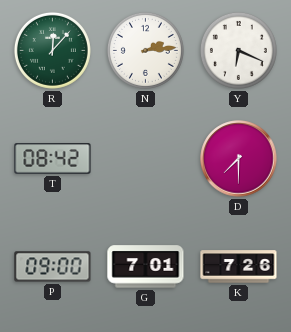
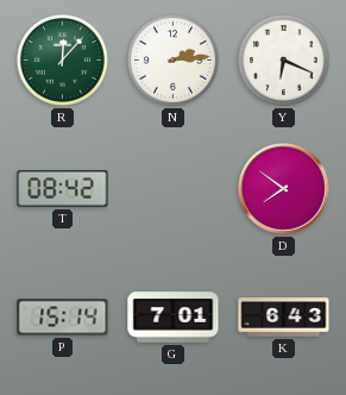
D: 7:30 -> 7:51 (284, 189)
P: 09:00 -> 15:14 (63, 318)
K: 7:26 -> 6:43 (284, 318)
